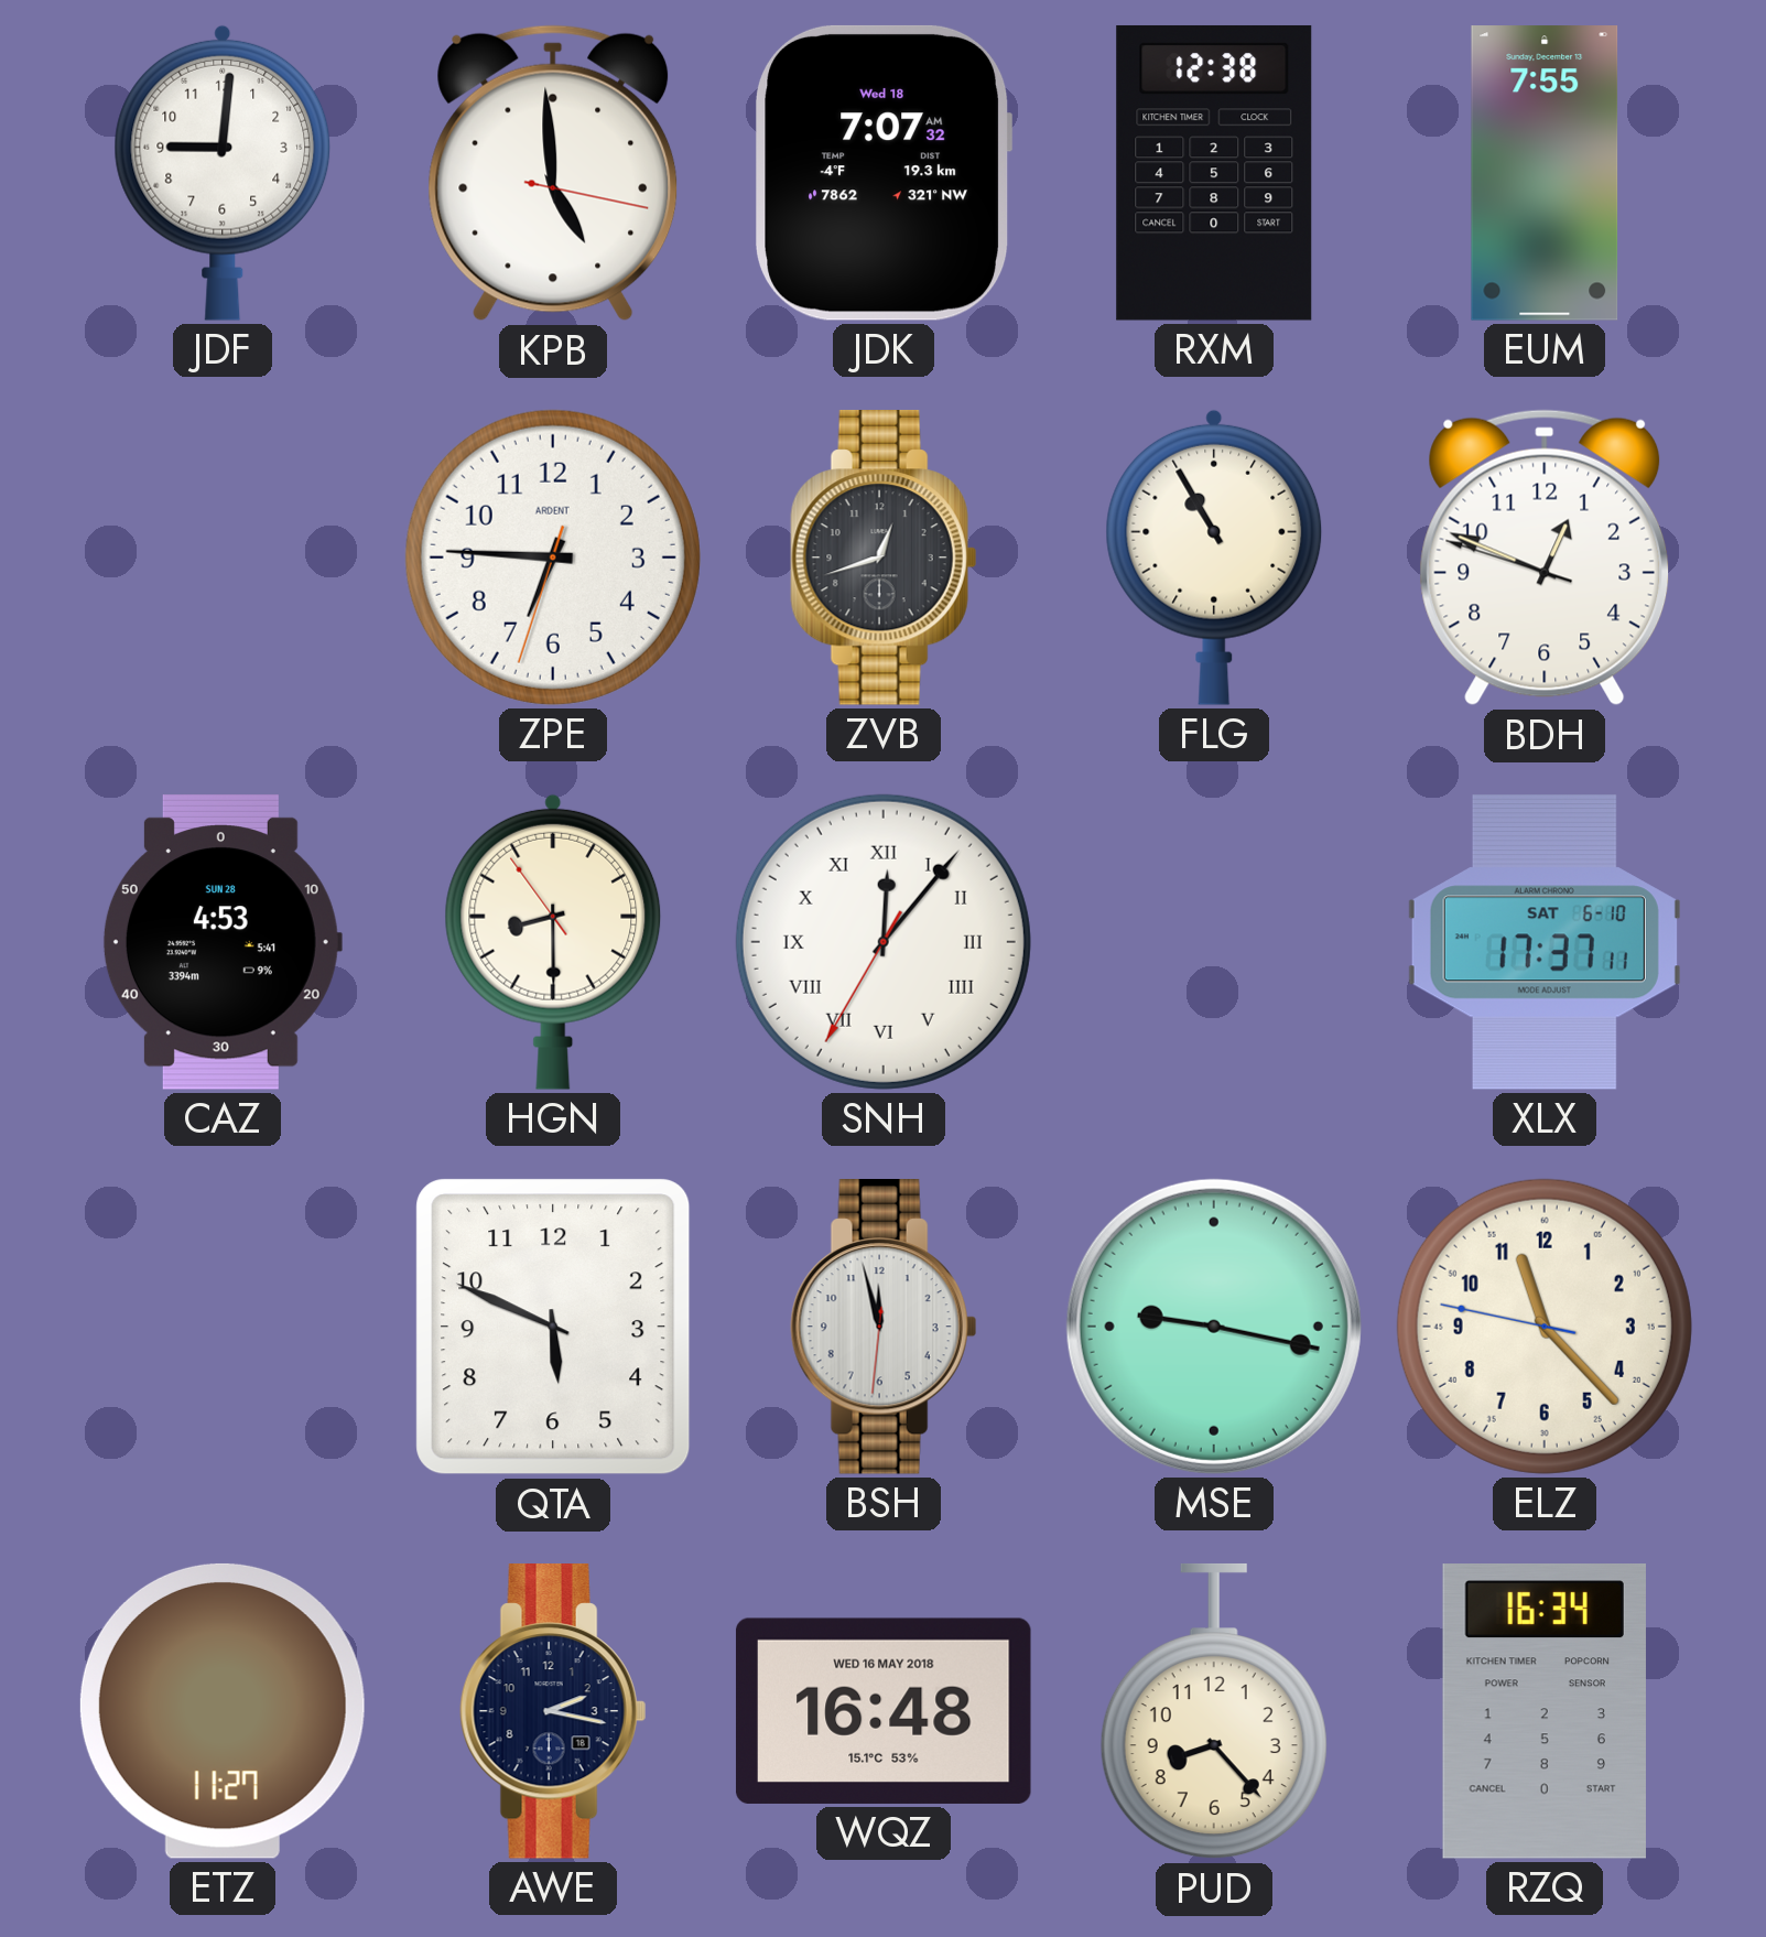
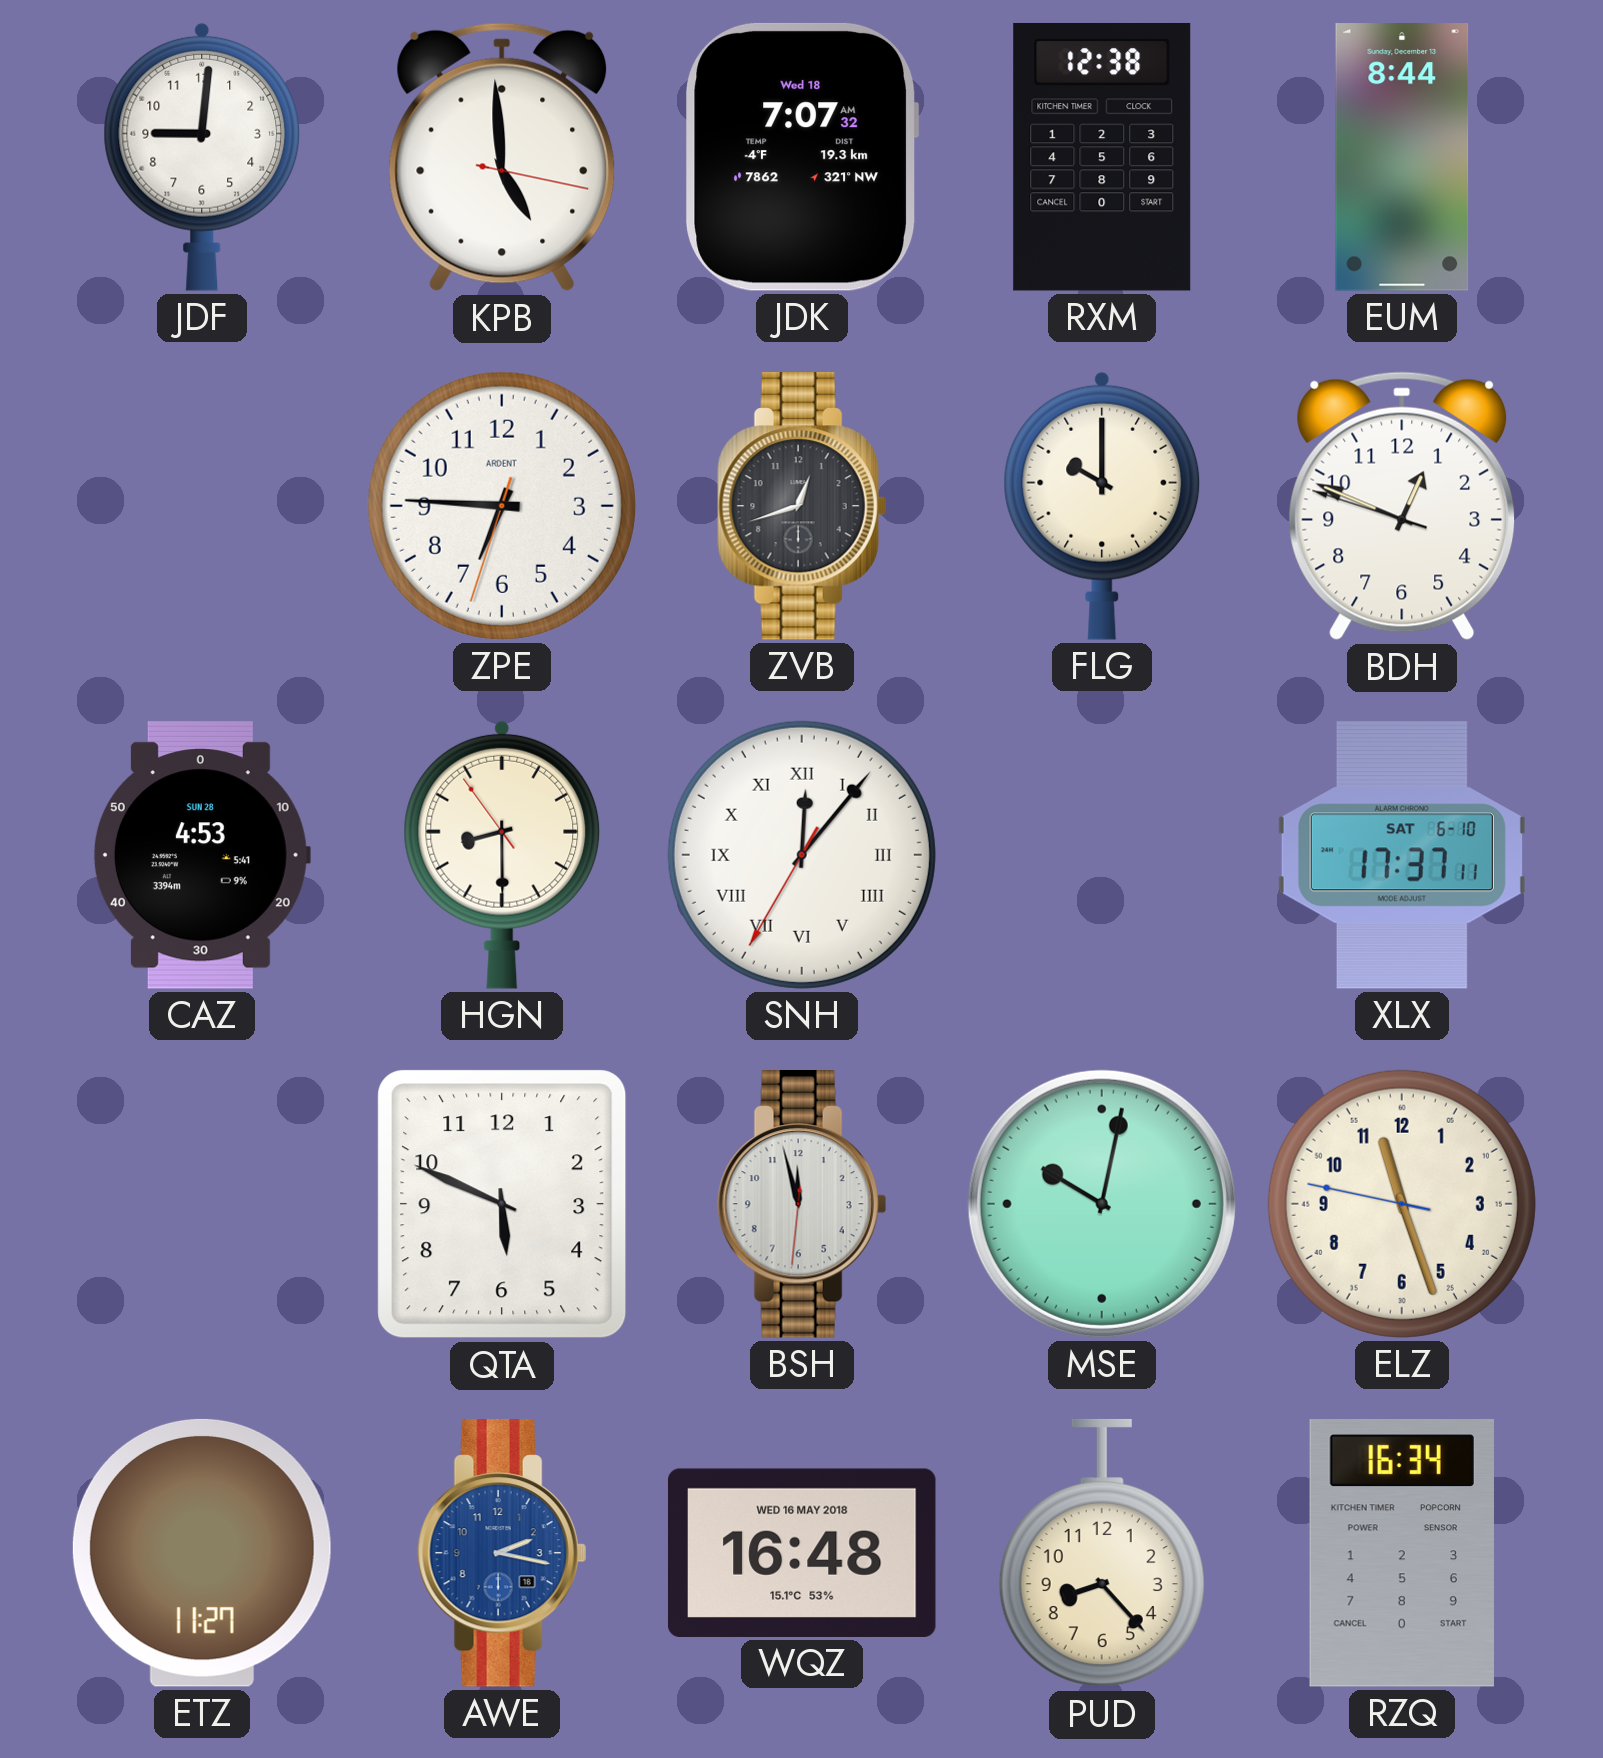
EUM: 7:55 -> 8:44 (1402, 157)
FLG: 10:55 -> 10:00 (1102, 506)
MSE: 9:17 -> 10:02 (1102, 1204)
ELZ: 11:22 -> 11:26 (1402, 1204)
AWE dial: navy -> blue (502, 1554)
